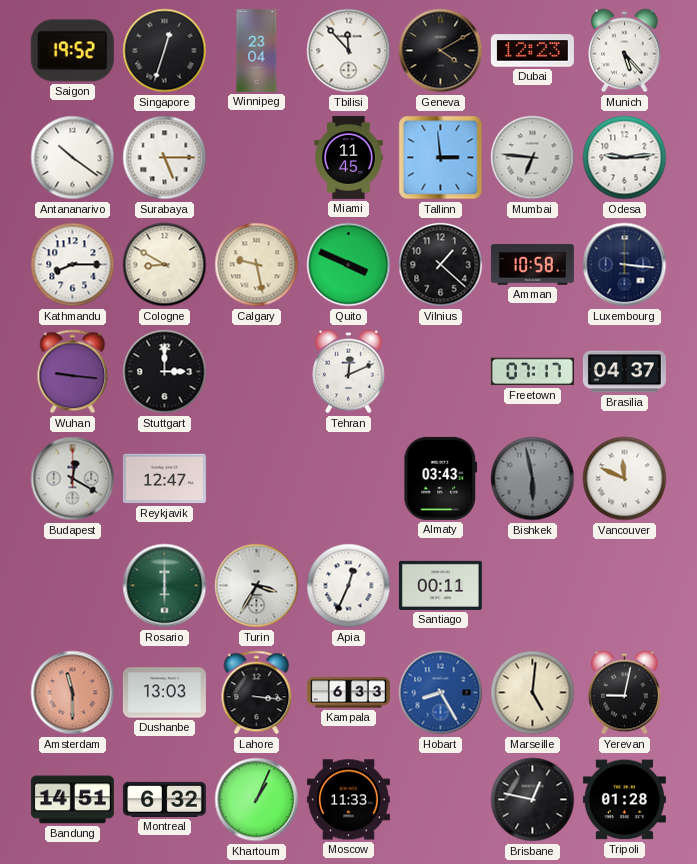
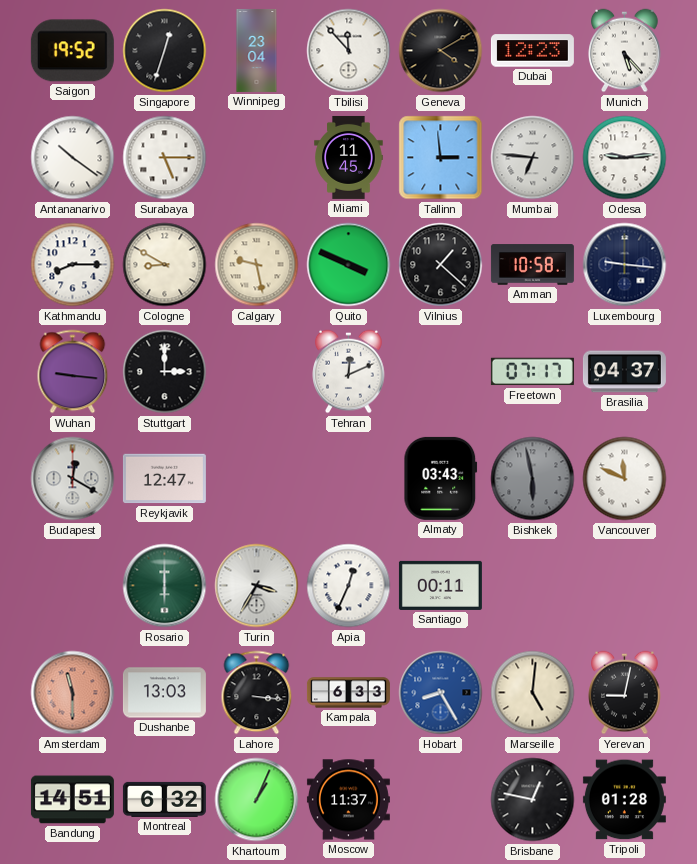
Luxembourg: 3:16 -> 9:16 (625, 265)
Moscow: 11:33 -> 11:37 (348, 800)
